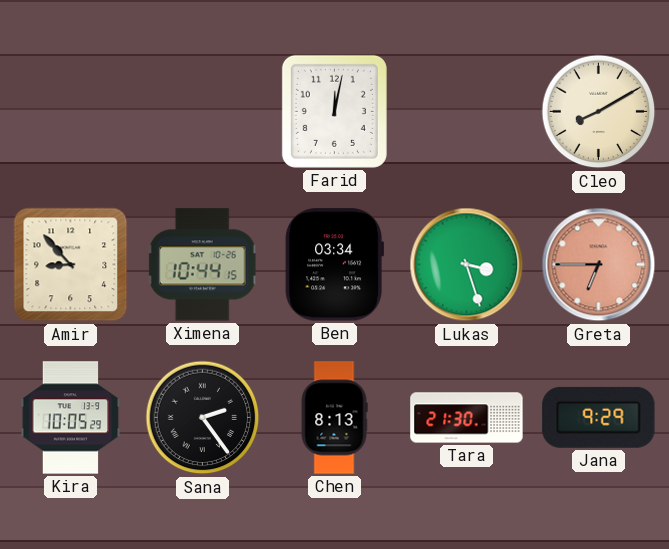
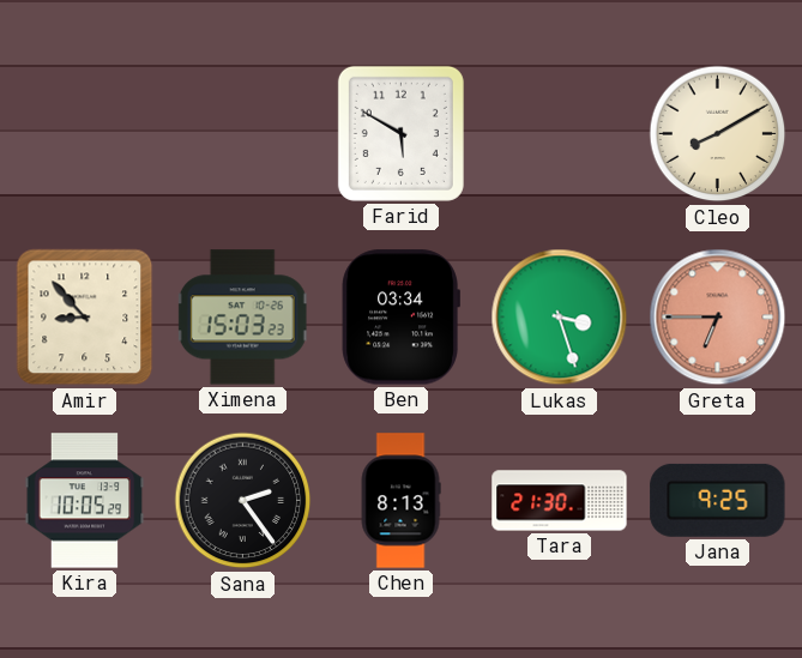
Farid: 12:02 -> 5:50 (400, 133)
Ximena: 10:44 -> 15:03 (242, 318)
Jana: 9:29 -> 9:25 (718, 500)
